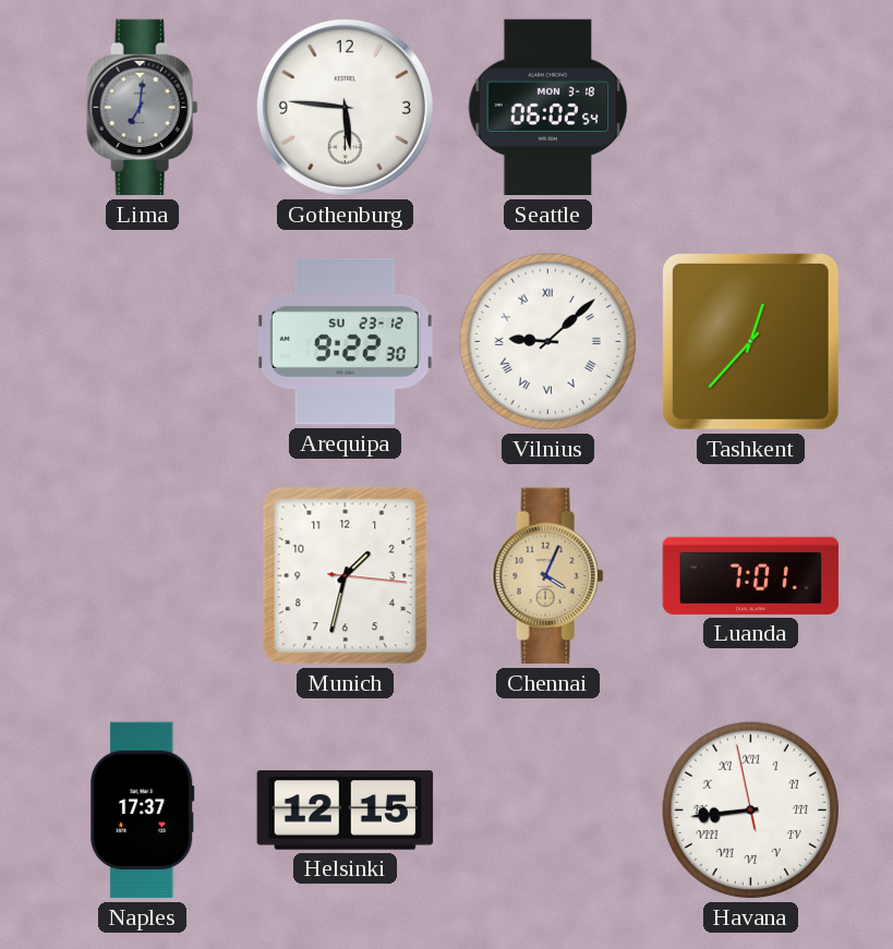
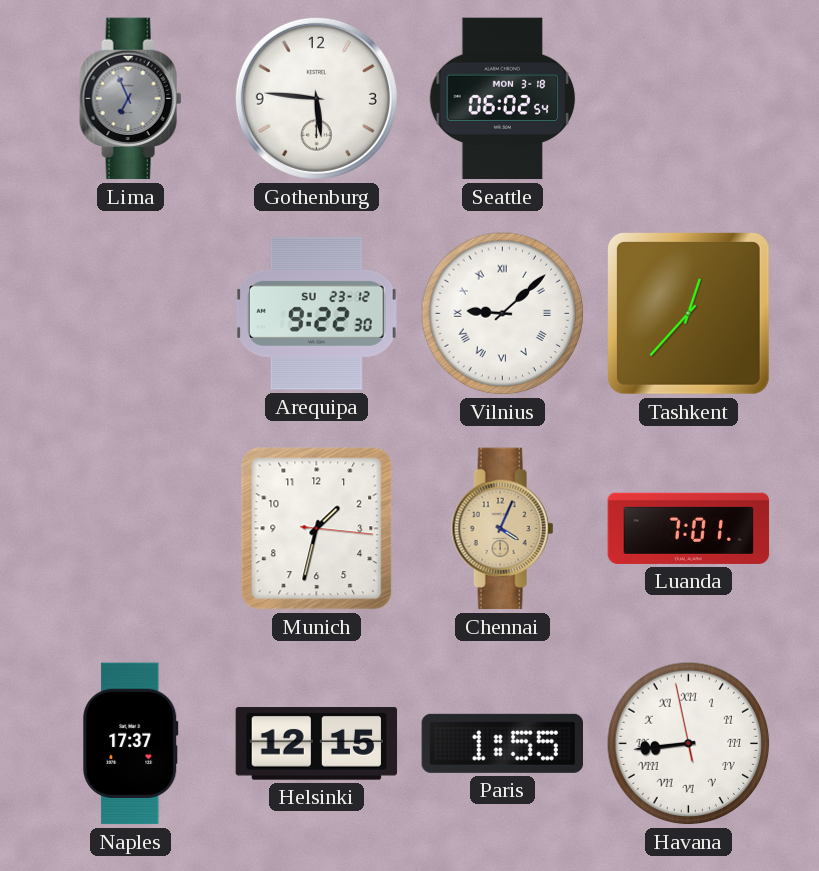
Lima: 7:01 -> 6:56 (131, 99)
Paris: none -> 1:55 (502, 743)
